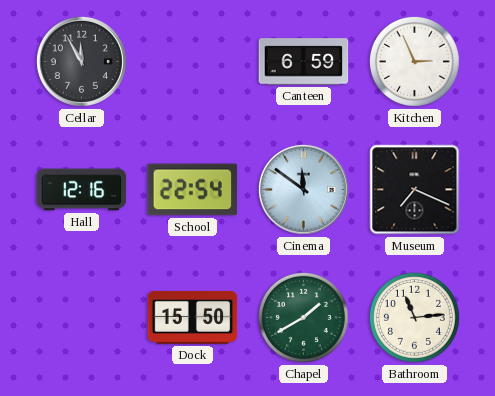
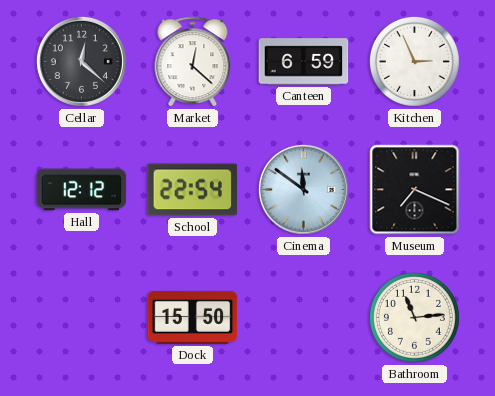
Cellar: 11:55 -> 12:22 (81, 61)
Market: none -> 12:22 (193, 62)
Hall: 12:16 -> 12:12 (82, 190)
Chapel: 1:40 -> none (303, 317)
